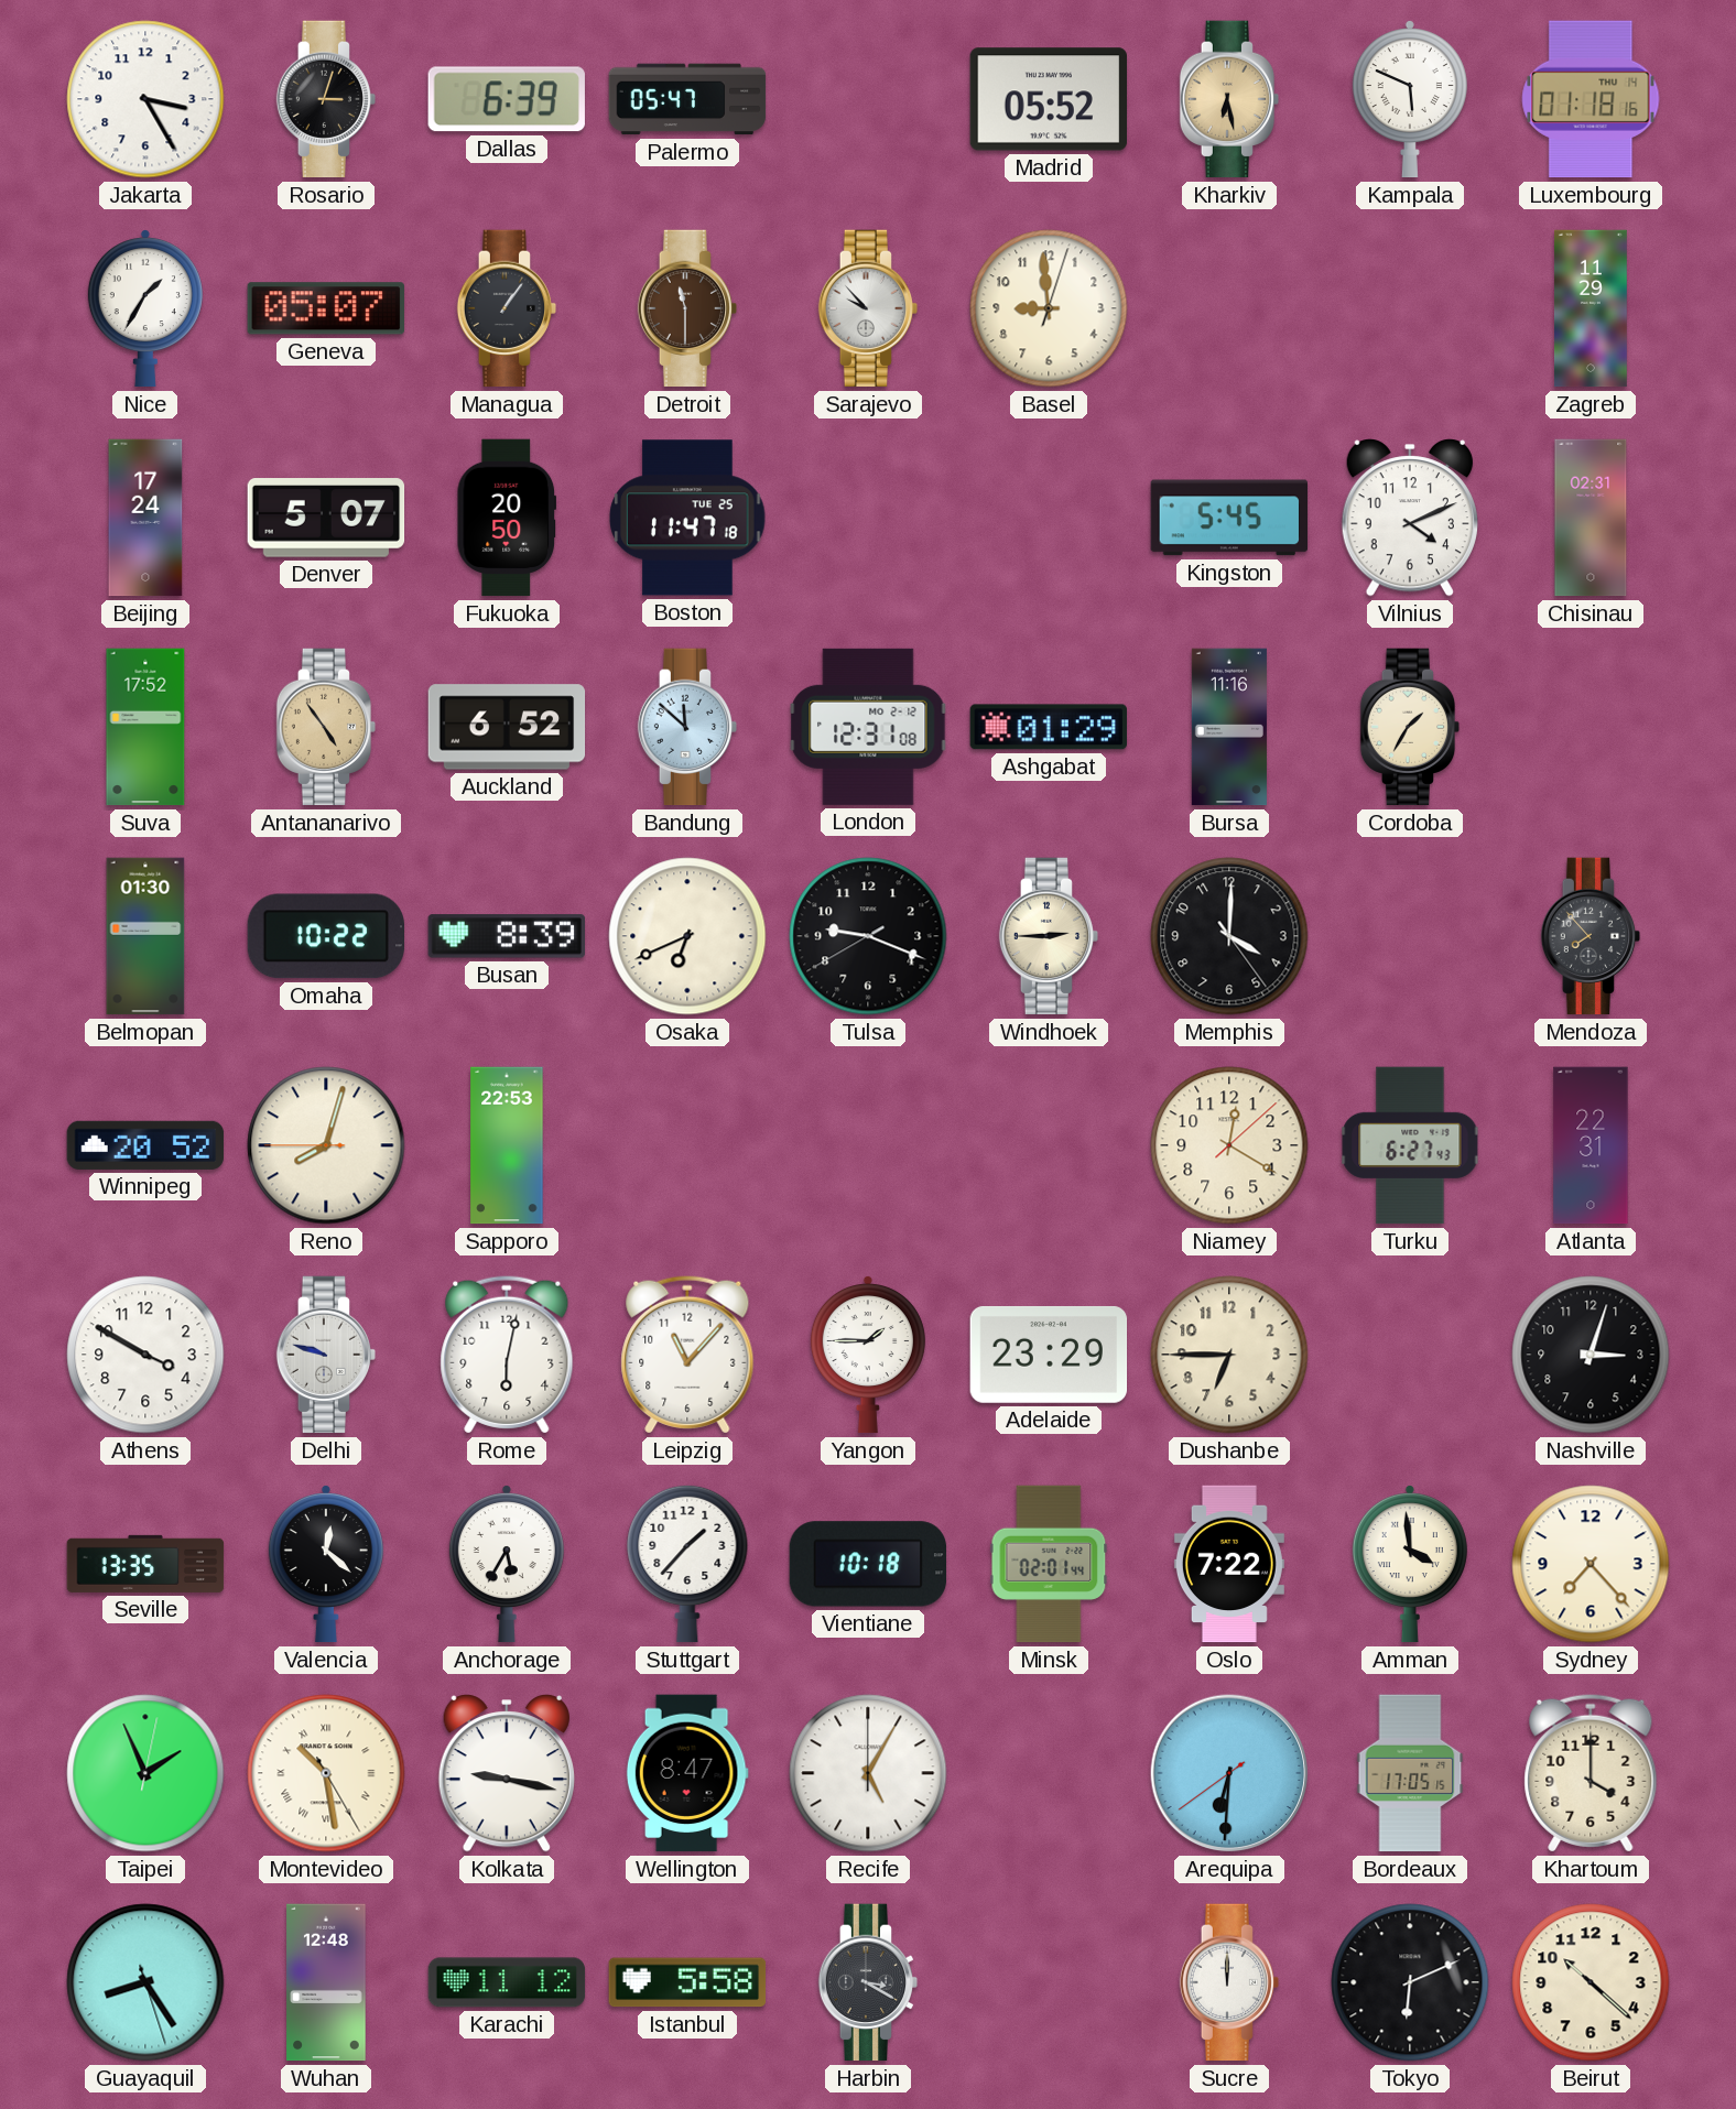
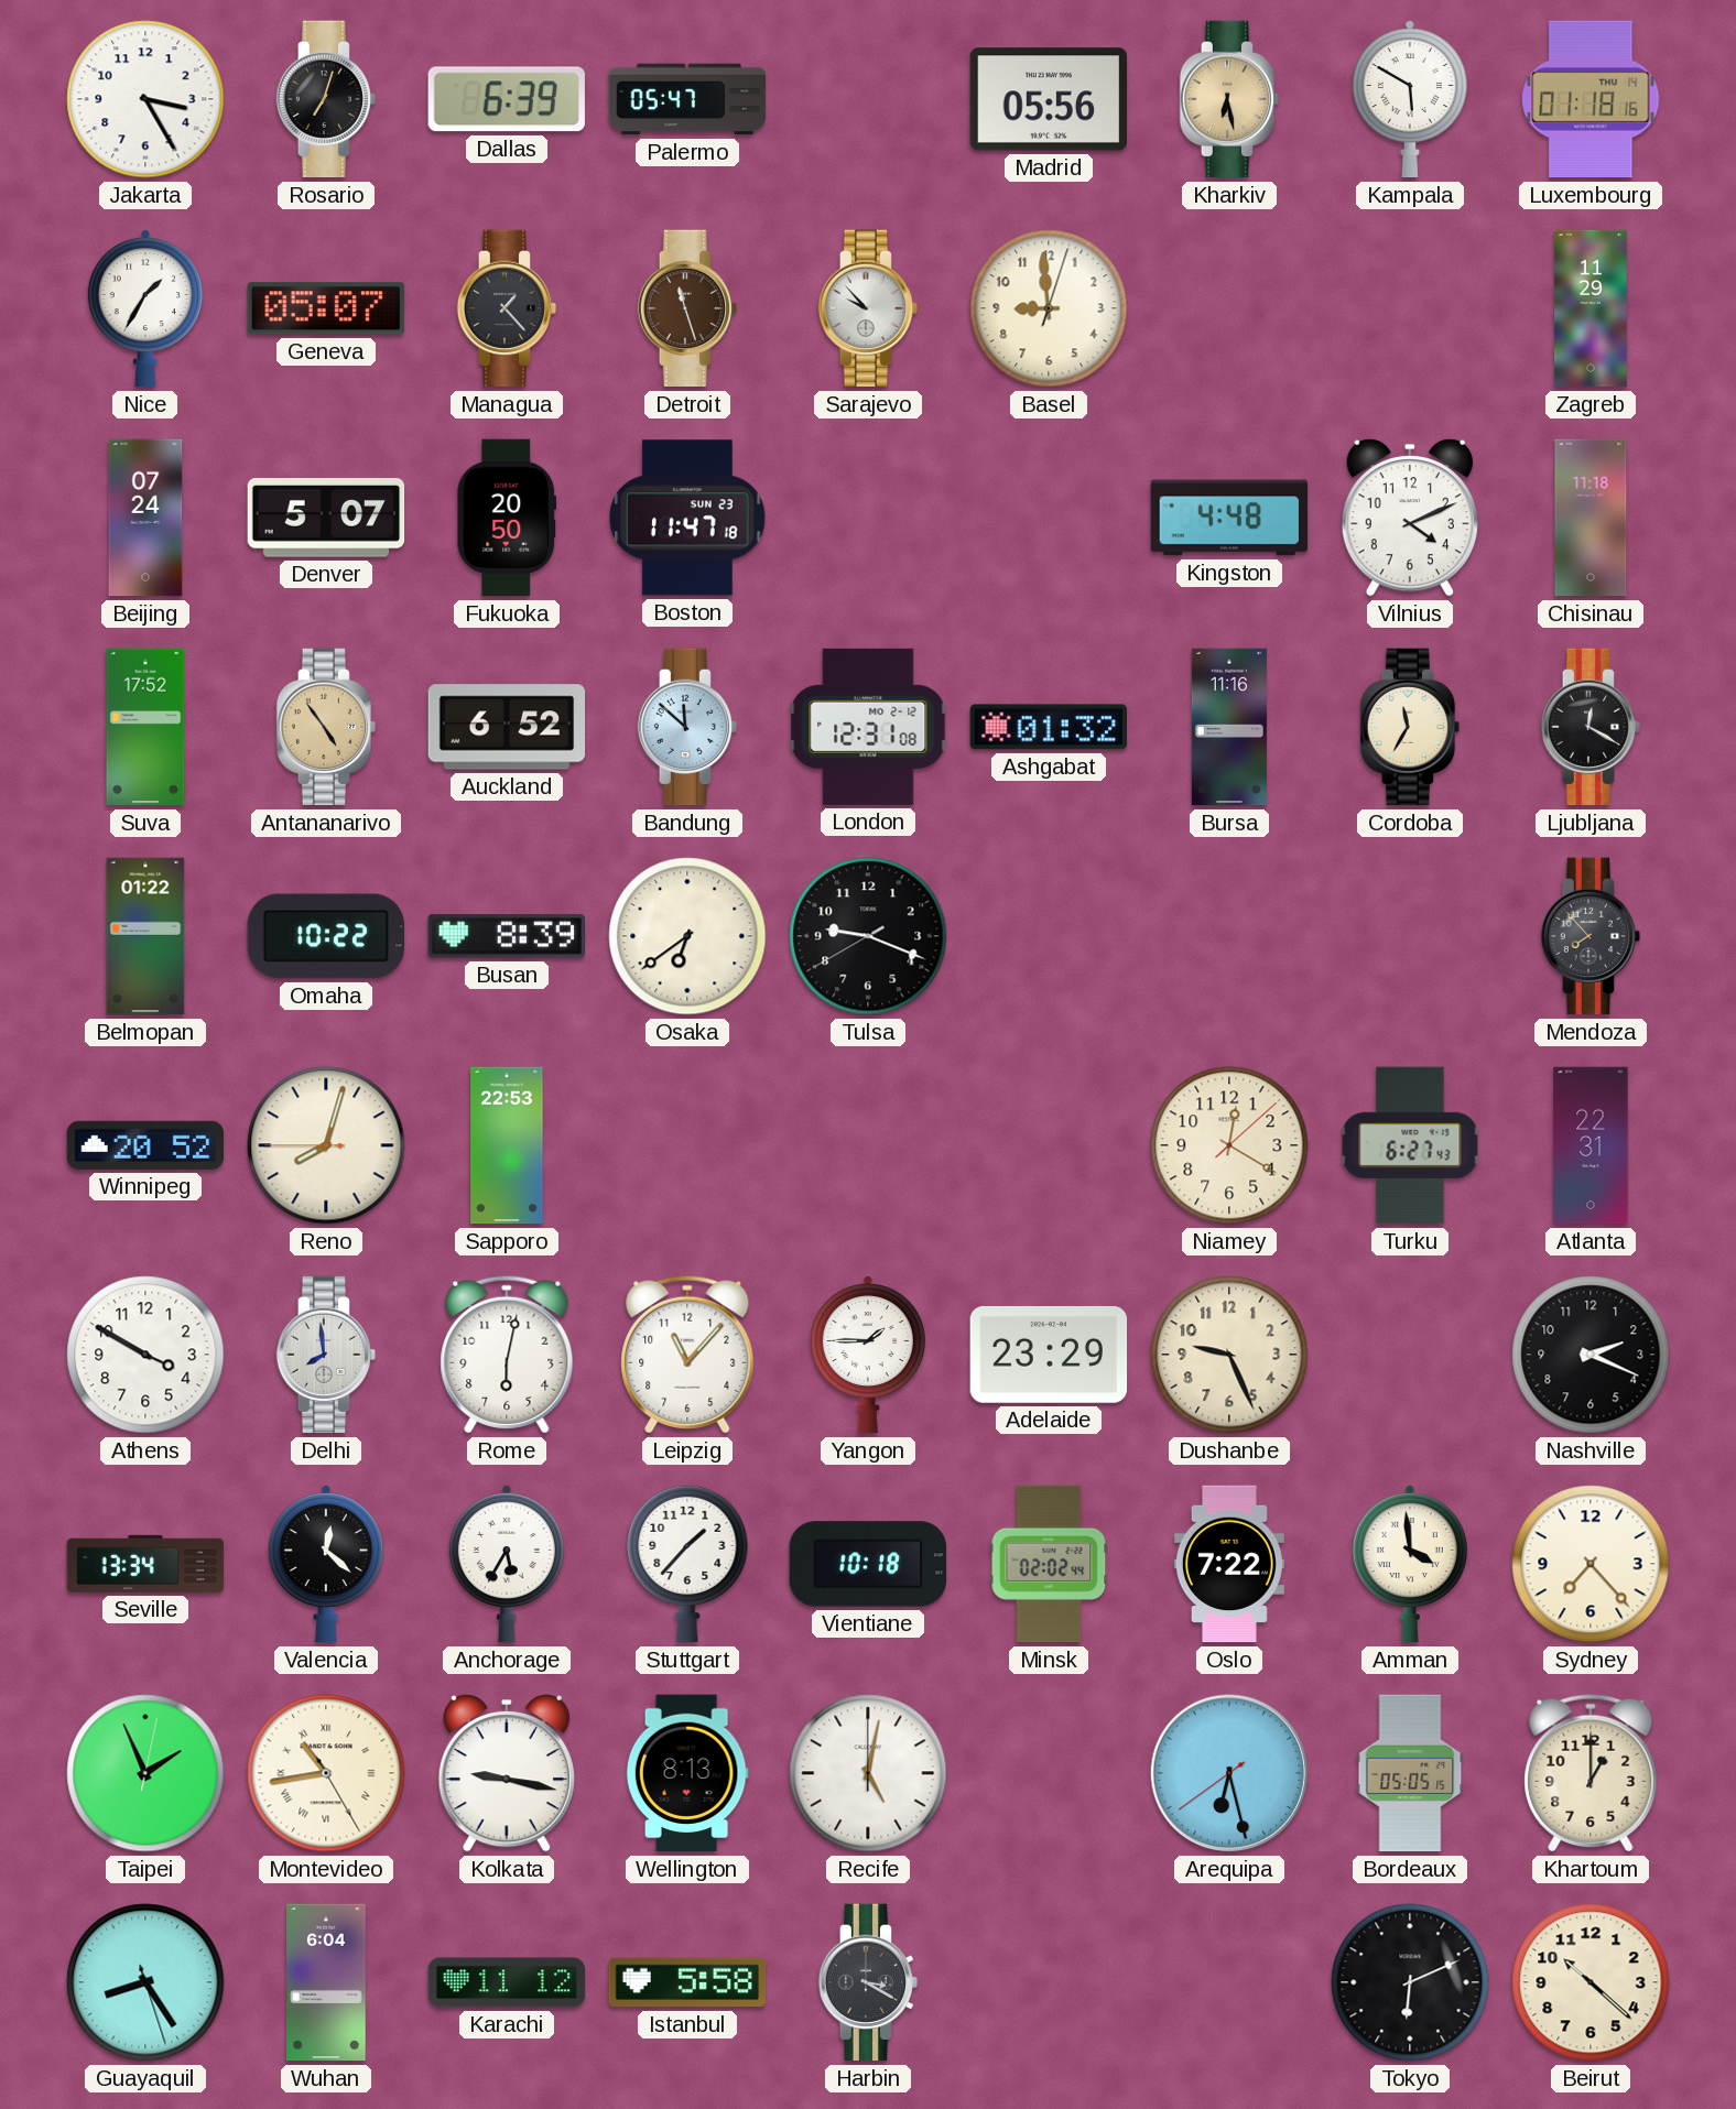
Rosario: 3:03 -> 7:03 (326, 99)
Madrid: 05:52 -> 05:56 (1048, 99)
Kampala: 5:49 -> 5:50 (1410, 100)
Managua: 1:06 -> 1:23 (507, 308)
Detroit: 11:30 -> 11:27 (687, 308)
Beijing: 17:24 -> 07:24 (145, 518)
Boston date: TUE 25 -> SUN 23 (687, 518)
Kingston: 5:45 -> 4:48 (1229, 518)
Chisinau: 02:31 -> 11:18 (1591, 518)
Ashgabat: 01:29 -> 01:32 (1049, 727)
Cordoba: 1:35 -> 11:35 (1410, 727)
Ljubljana: none -> 12:20 (1591, 727)
Belmopan: 01:30 -> 01:22 (145, 936)
Osaka: 6:41 -> 6:39 (687, 936)
Windhoek: 2:45 -> none (1049, 936)
Memphis: 4:00 -> none (1229, 936)
Delhi: 9:48 -> 7:59 (326, 1355)
Dushanbe: 6:45 -> 9:26 (1229, 1355)
Nashville: 3:03 -> 2:19 (1591, 1355)
Seville: 13:35 -> 13:34 (145, 1564)
Minsk: 02:01 -> 02:02 (1049, 1564)
Montevideo: 10:28 -> 10:43 (326, 1773)
Wellington: 8:47 -> 8:13 (687, 1773)
Recife: 5:05 -> 5:02 (868, 1773)
Arequipa: 6:30 -> 6:27 (1229, 1773)
Bordeaux: 17:05 -> 05:05 (1410, 1773)
Khartoum: 4:00 -> 1:00 (1591, 1773)
Wuhan: 12:48 -> 6:04 (326, 1982)
Sucre: 12:00 -> none (1229, 1982)
